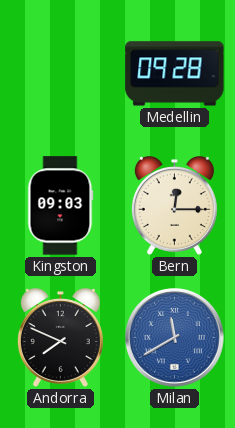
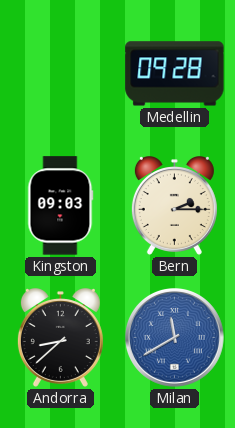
Bern: 12:15 -> 2:15 (174, 206)
Andorra: 7:49 -> 8:38 (60, 338)
